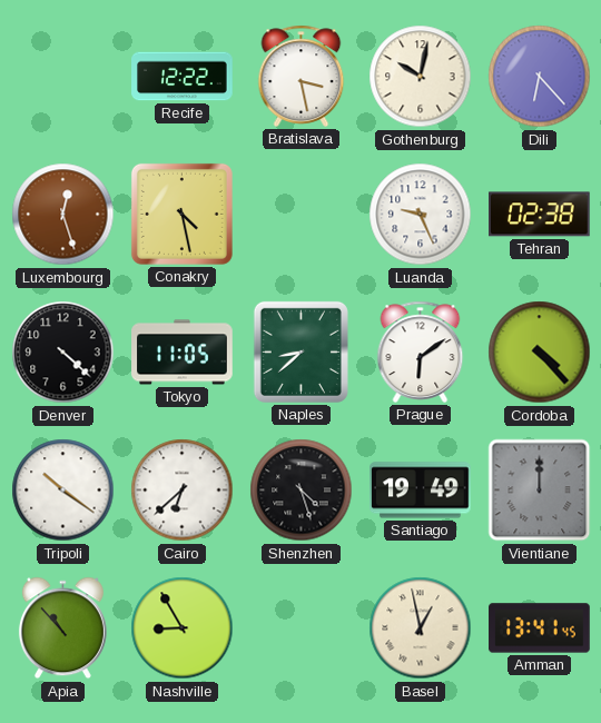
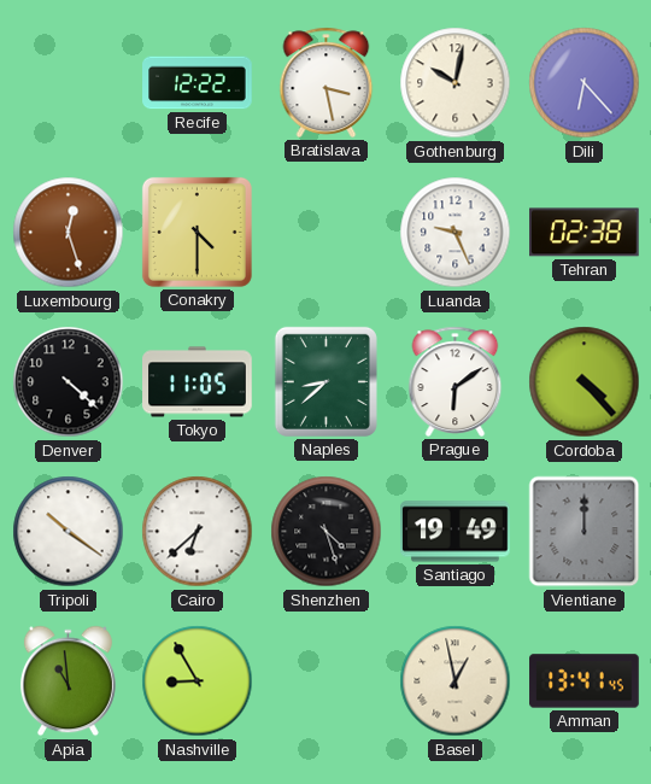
Conakry: 4:28 -> 4:30 (197, 232)
Apia: 10:53 -> 10:59 (68, 681)
